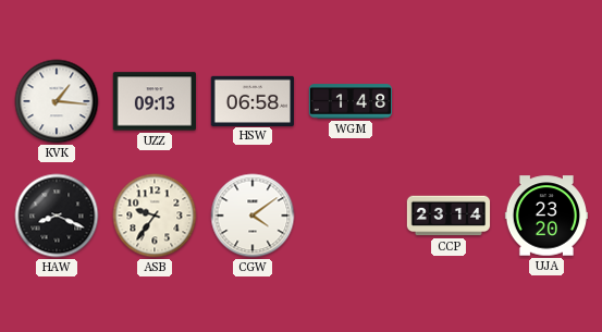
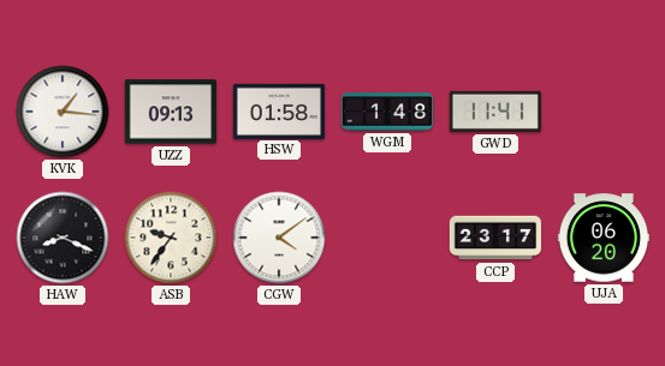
HSW: 06:58 -> 01:58 (278, 110)
GWD: none -> 11:41 (495, 112)
CCP: 23:14 -> 23:17 (495, 238)
UJA: 23:20 -> 06:20 (602, 238)
